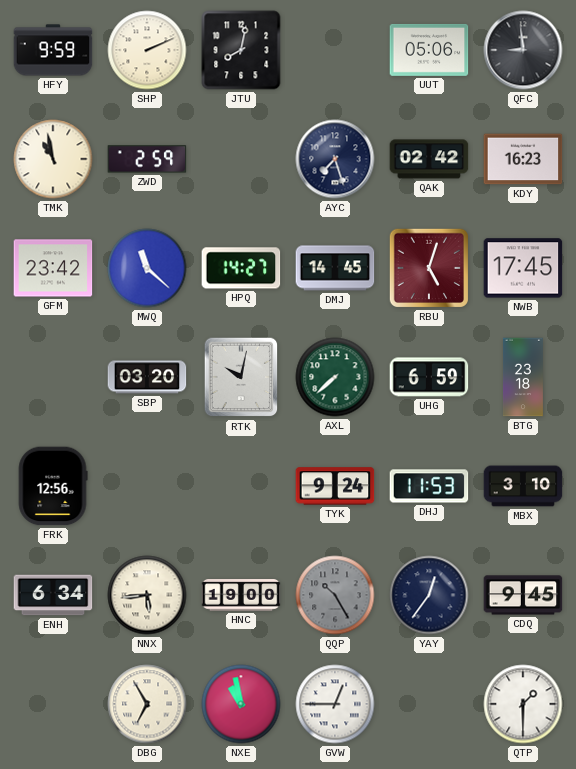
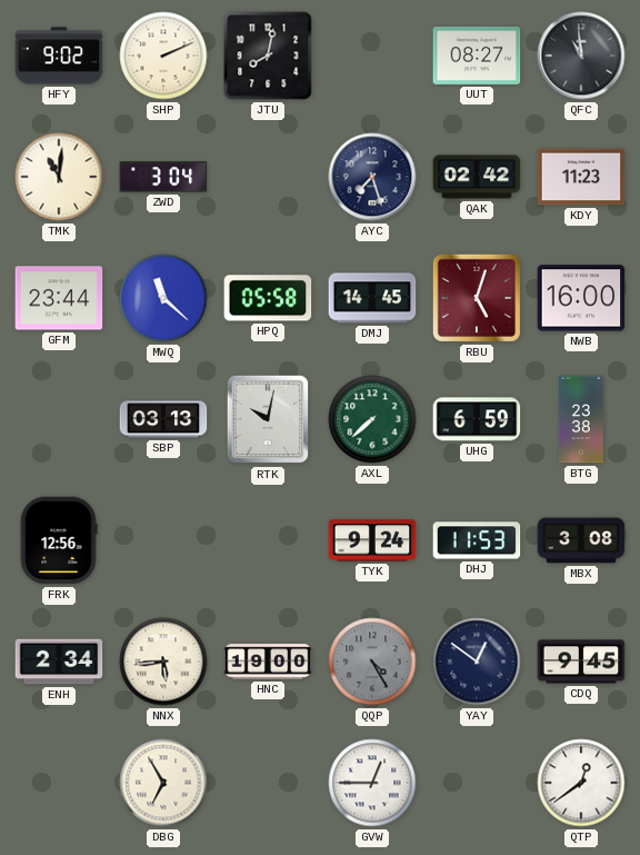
HFY: 9:59 -> 9:02 (59, 56)
UUT: 05:06 -> 08:27 (477, 56)
QFC: 8:59 -> 10:59 (581, 56)
TMK: 10:58 -> 11:01 (59, 177)
ZWD: 2:59 -> 3:04 (163, 177)
KDY: 16:23 -> 11:23 (581, 177)
GFM: 23:42 -> 23:44 (59, 298)
HPQ: 14:27 -> 05:58 (268, 298)
NWB: 17:45 -> 16:00 (581, 298)
SBP: 03:20 -> 03:13 (163, 419)
BTG: 23:18 -> 23:38 (581, 419)
MBX: 3:10 -> 3:08 (581, 540)
ENH: 6:34 -> 2:34 (59, 662)
QQP: 10:25 -> 4:25 (372, 662)
YAY: 12:36 -> 12:51 (477, 662)
NXE: 10:58 -> none (241, 704)
QTP: 1:30 -> 12:39 (581, 783)
